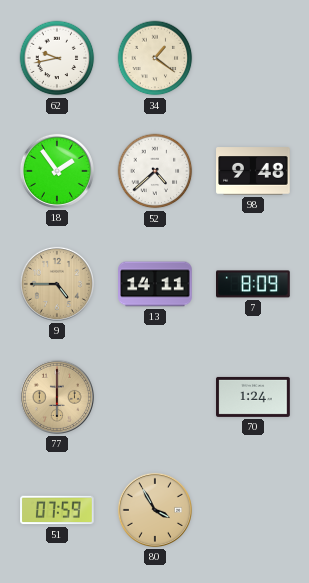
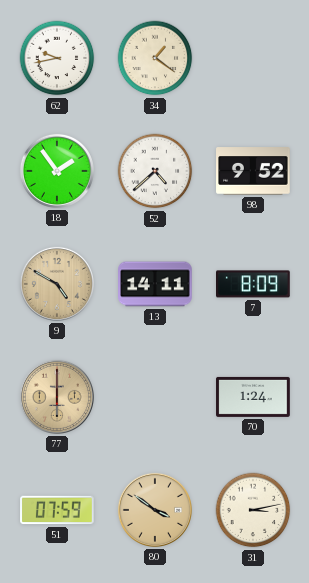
98: 9:48 -> 9:52 (253, 171)
9: 4:45 -> 4:50 (57, 284)
80: 3:55 -> 3:51 (155, 510)
31: none -> 3:13 (253, 510)
